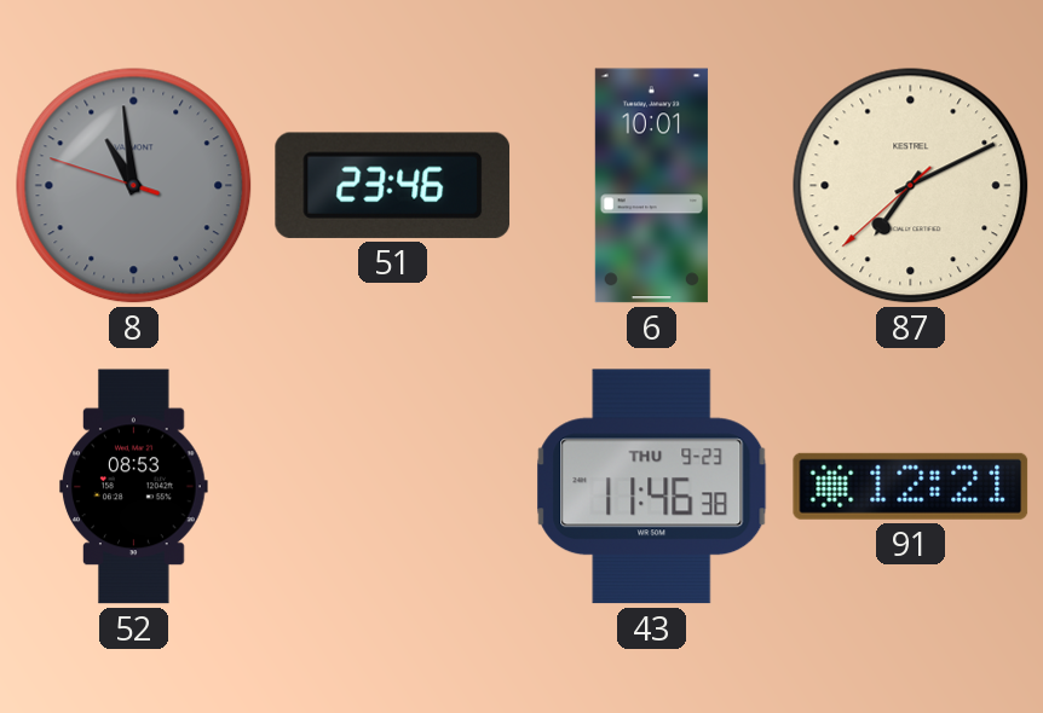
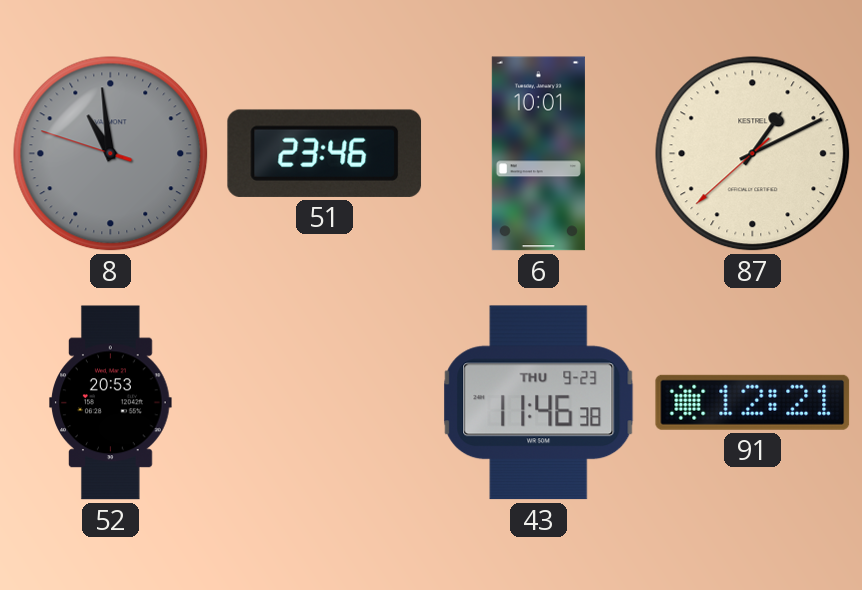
87: 7:10 -> 1:10 (753, 154)
52: 08:53 -> 20:53 (111, 403)
